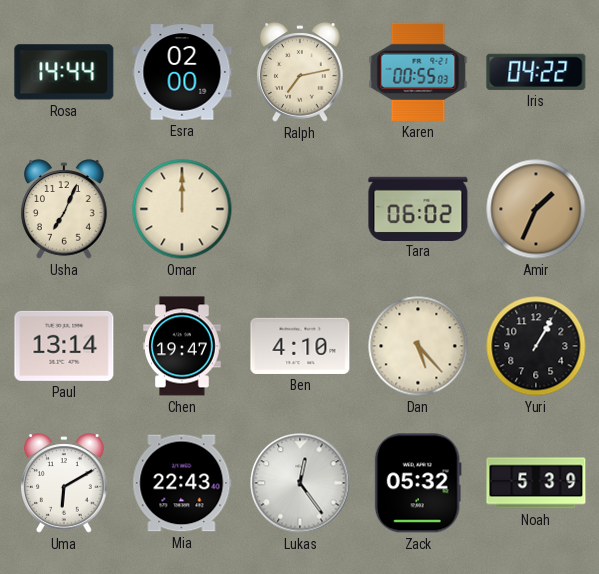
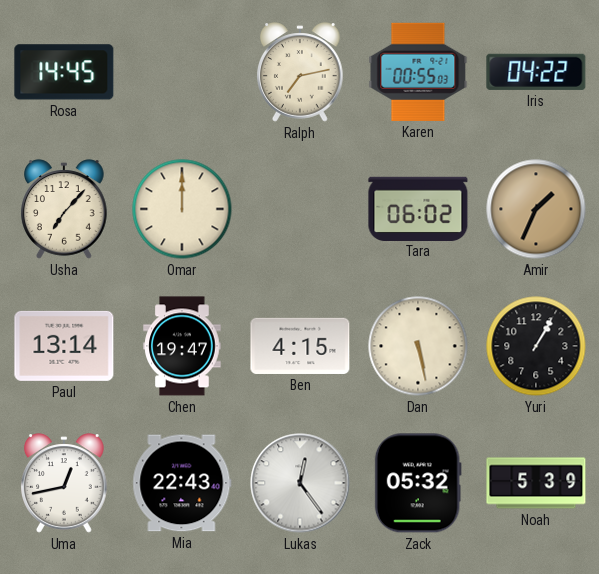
Rosa: 14:44 -> 14:45 (64, 72)
Esra: 02:00 -> none (182, 72)
Usha: 7:04 -> 7:07 (65, 209)
Ben: 4:10 -> 4:15 (300, 346)
Dan: 5:23 -> 5:28 (418, 346)
Uma: 6:10 -> 12:43 (65, 483)
